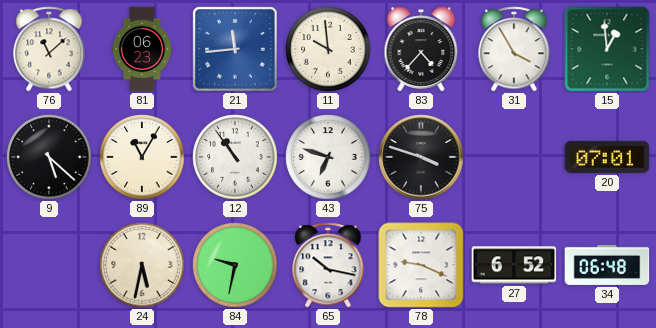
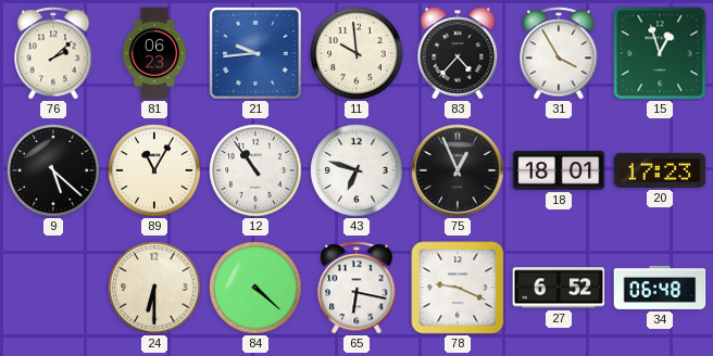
76: 11:08 -> 2:08 (53, 53)
21: 11:44 -> 9:44 (255, 53)
15: 12:59 -> 12:57 (660, 53)
75: 3:48 -> 12:56 (458, 170)
18: none -> 18:01 (559, 170)
20: 07:01 -> 17:23 (660, 170)
24: 5:32 -> 6:30 (154, 288)
84: 9:32 -> 4:22 (255, 288)
65: 10:17 -> 6:17 (356, 288)
